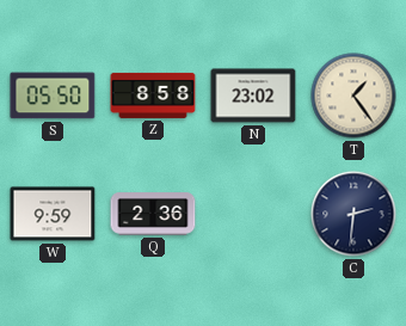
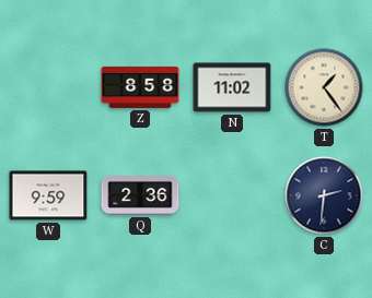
S: 05:50 -> none (53, 96)
N: 23:02 -> 11:02 (232, 87)
